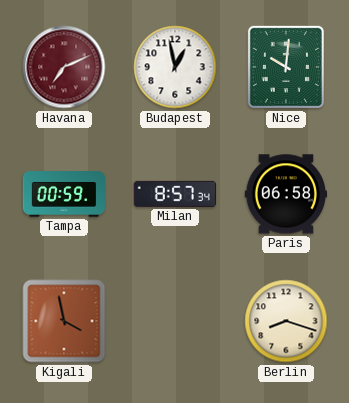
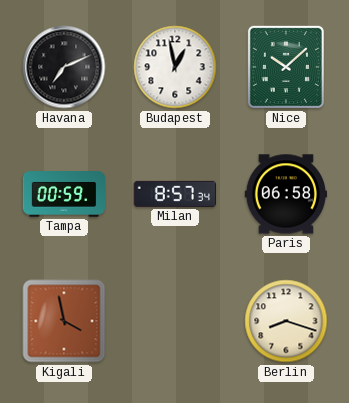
Havana dial: burgundy -> black (64, 67)
Nice: 10:01 -> 10:08 (286, 67)
